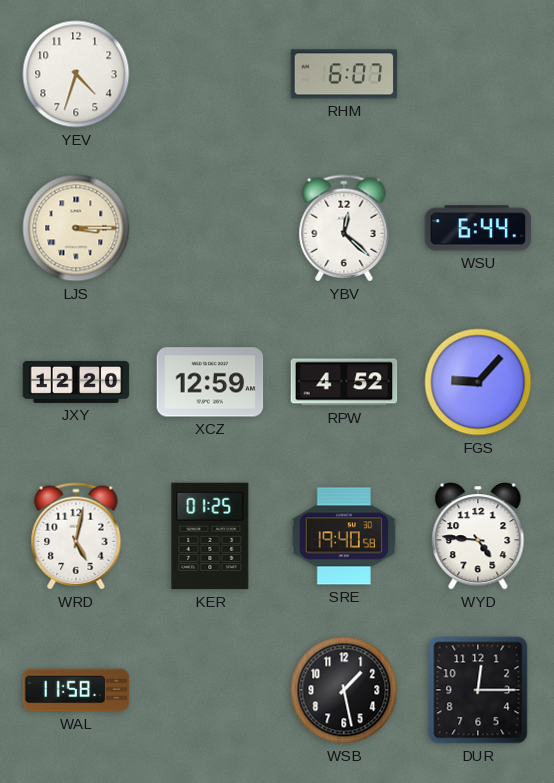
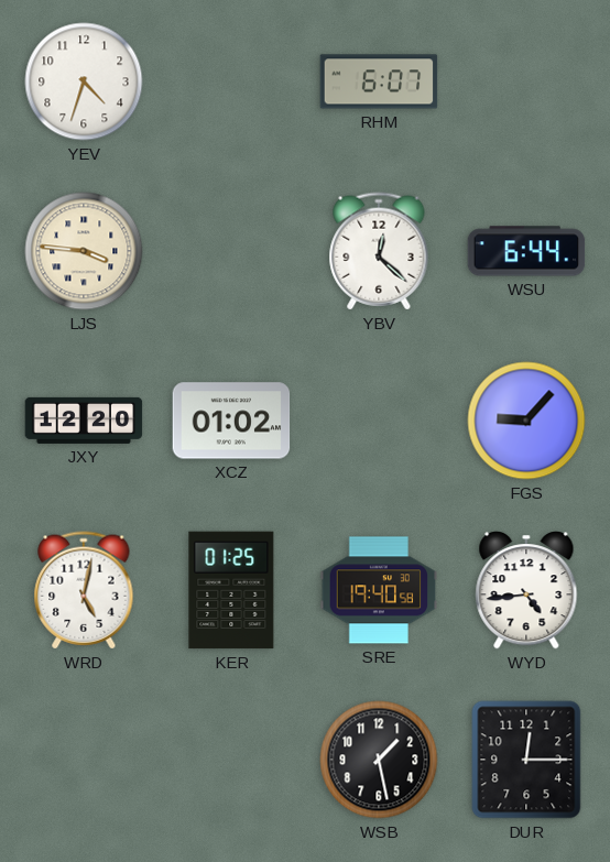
LJS: 3:15 -> 3:46 (84, 251)
XCZ: 12:59 -> 01:02 (231, 421)
RPW: 4:52 -> none (344, 382)
WYD: 4:46 -> 4:44 (526, 590)
WAL: 11:58 -> none (76, 690)
